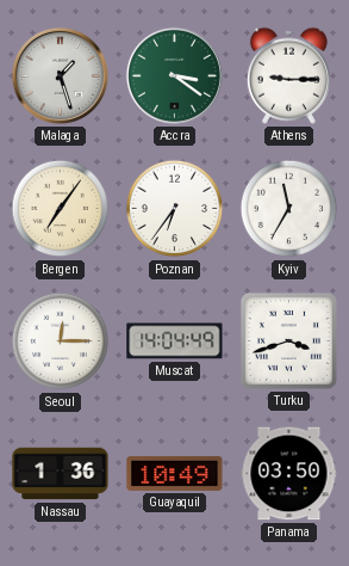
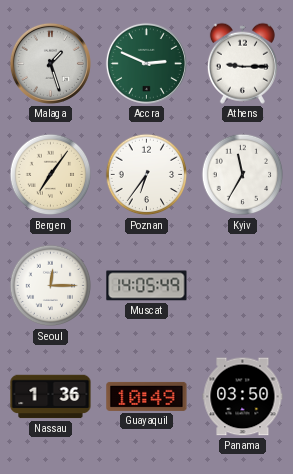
Accra: 3:21 -> 2:49 (146, 63)
Muscat: 14:04 -> 14:05 (147, 286)
Turku: 3:42 -> none (288, 340)
